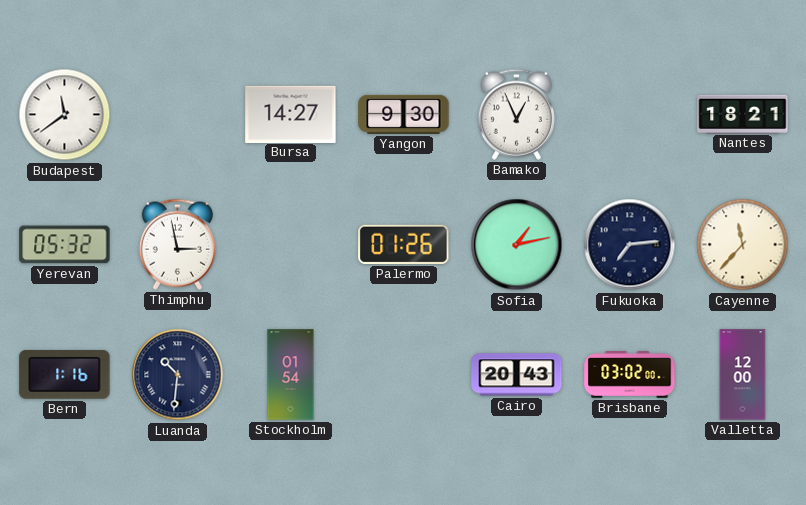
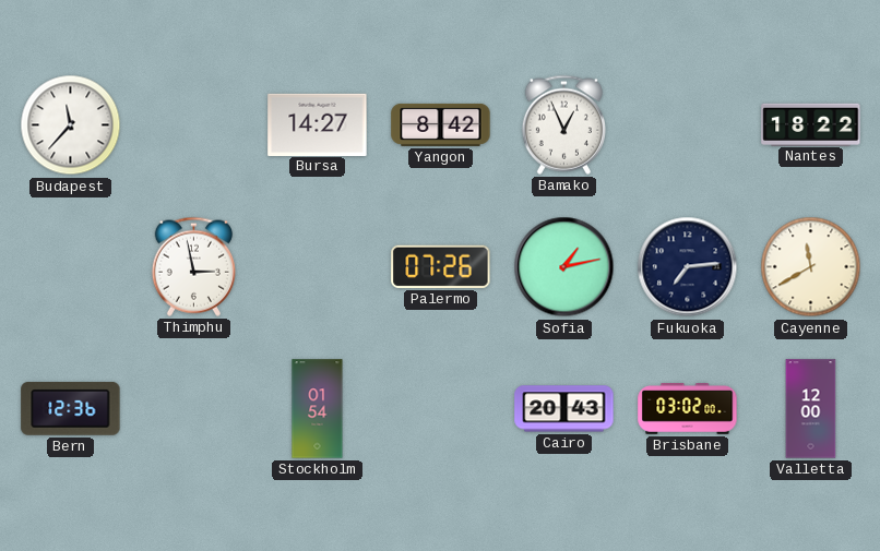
Budapest: 11:39 -> 11:37 (71, 125)
Yangon: 9:30 -> 8:42 (441, 124)
Nantes: 18:21 -> 18:22 (811, 124)
Yerevan: 05:32 -> none (65, 245)
Palermo: 01:26 -> 07:26 (441, 266)
Cayenne: 11:37 -> 11:40 (811, 267)
Bern: 1:16 -> 12:36 (71, 408)
Luanda: 10:31 -> none (178, 375)
